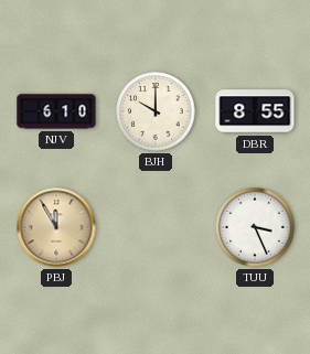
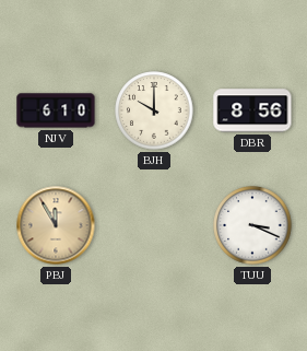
DBR: 8:55 -> 8:56 (252, 110)
TUU: 3:26 -> 3:19 (252, 225)
